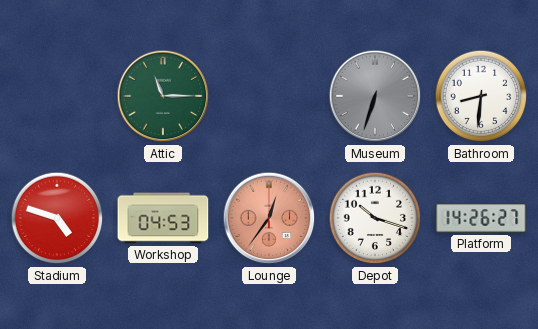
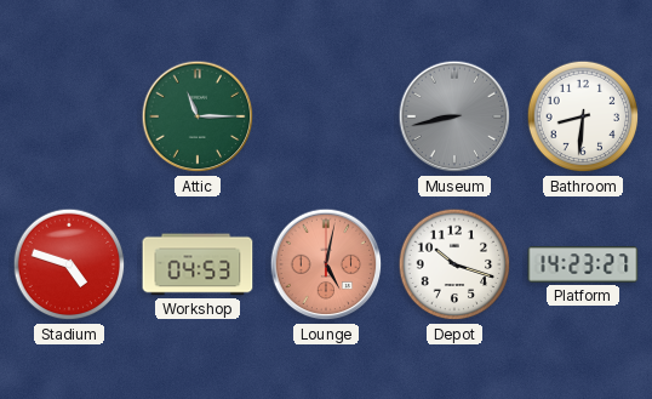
Museum: 6:33 -> 8:43 (454, 116)
Lounge: 12:36 -> 5:02 (326, 264)
Platform: 14:26 -> 14:23 (583, 264)
